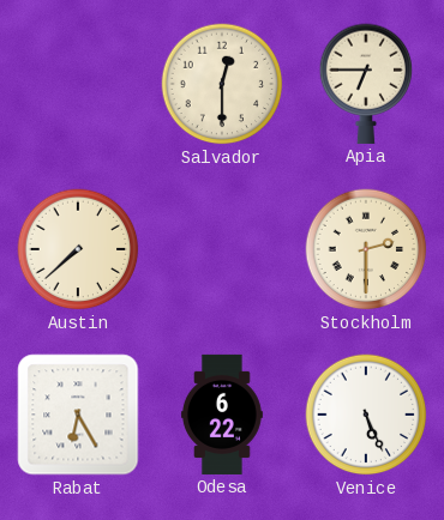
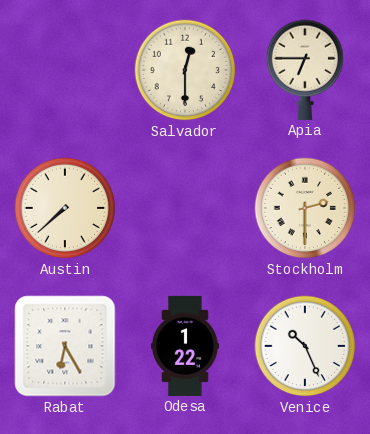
Odesa: 6:22 -> 1:22 (185, 346)
Venice: 5:26 -> 10:26 (305, 346)
